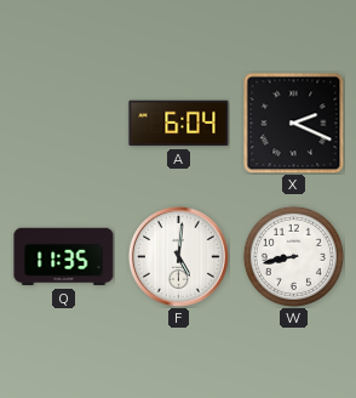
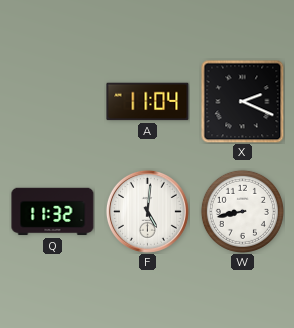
A: 6:04 -> 11:04 (148, 102)
Q: 11:35 -> 11:32 (53, 212)
